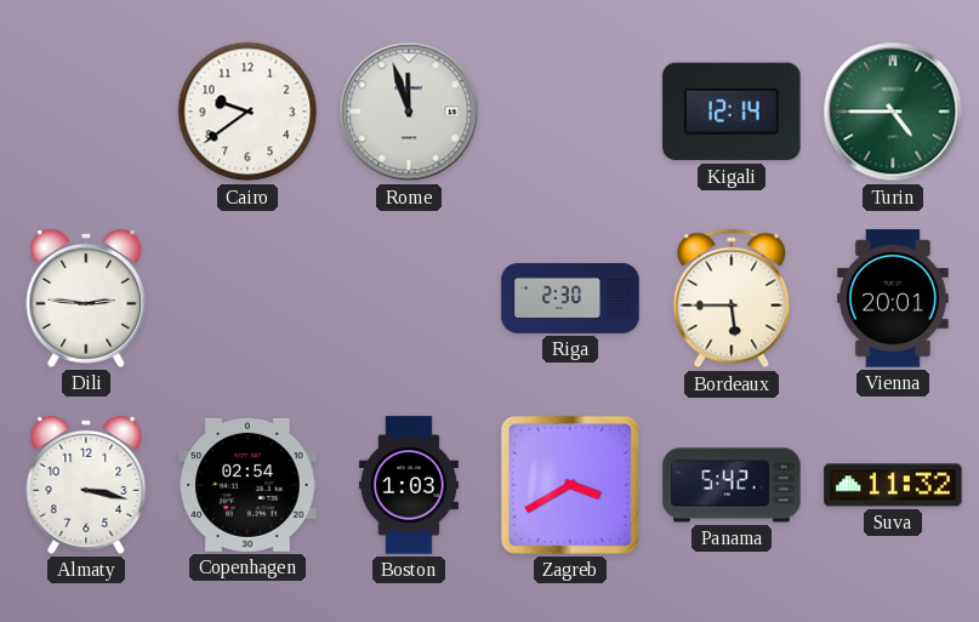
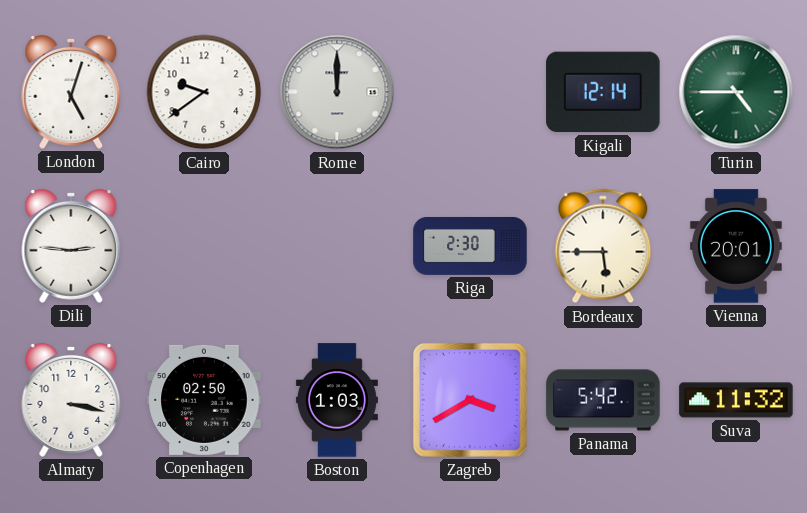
London: none -> 5:03 (71, 92)
Rome: 11:57 -> 12:00 (337, 92)
Copenhagen: 02:54 -> 02:50 (204, 400)
